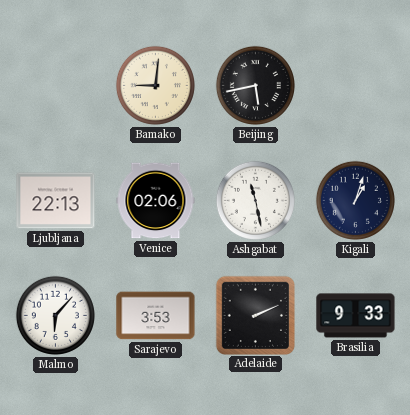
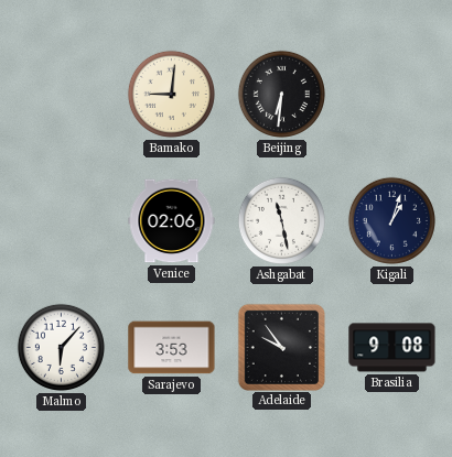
Beijing: 5:43 -> 6:31 (281, 94)
Ljubljana: 22:13 -> none (56, 201)
Adelaide: 2:11 -> 9:54 (281, 347)
Brasilia: 9:33 -> 9:08 (392, 348)
